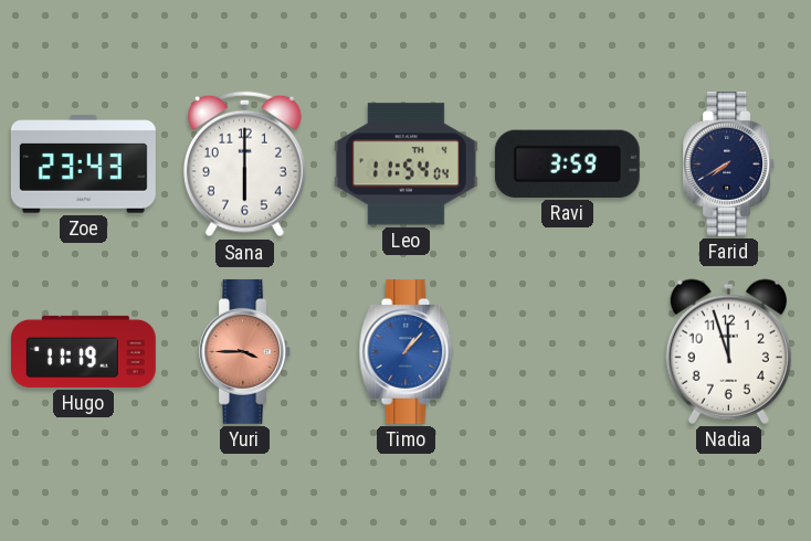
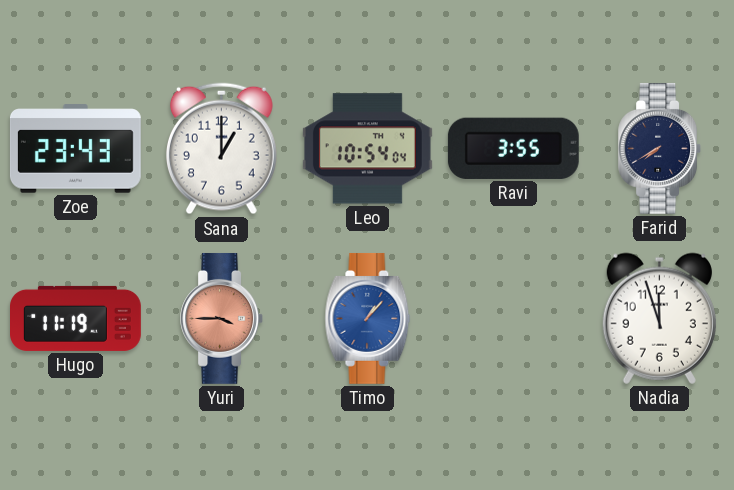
Sana: 6:00 -> 1:00 (221, 149)
Leo: 11:54 -> 10:54 (367, 149)
Ravi: 3:59 -> 3:55 (513, 148)
